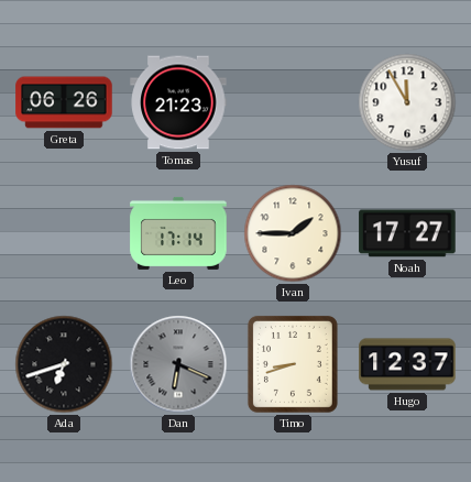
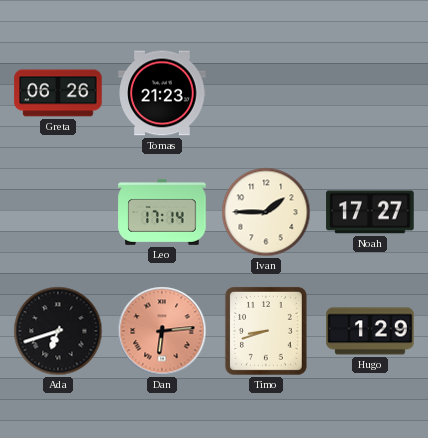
Yusuf: 11:55 -> none (407, 102)
Dan: 6:19 -> 6:14 (162, 331)
Dan dial: grey -> salmon (162, 331)
Hugo: 12:37 -> 1:29 (370, 331)
